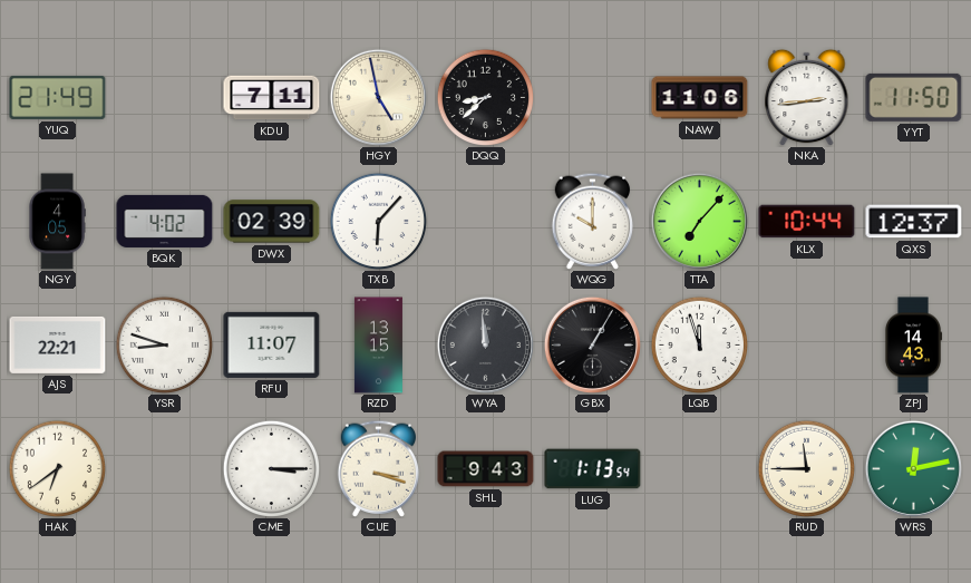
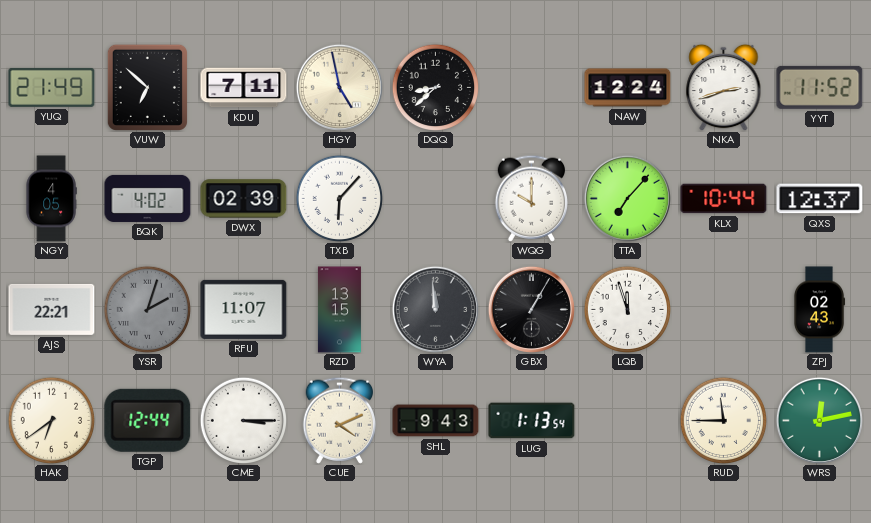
VUW: none -> 6:52 (147, 87)
NAW: 11:06 -> 12:24 (628, 88)
NKA: 2:44 -> 2:42 (724, 87)
YYT: 11:50 -> 11:52 (820, 87)
YSR: 8:48 -> 2:03 (147, 309)
YSR dial: white -> grey (147, 309)
ZPJ: 14:43 -> 02:43 (819, 310)
TGP: none -> 12:44 (148, 420)
CUE: 3:18 -> 4:11 (340, 420)
